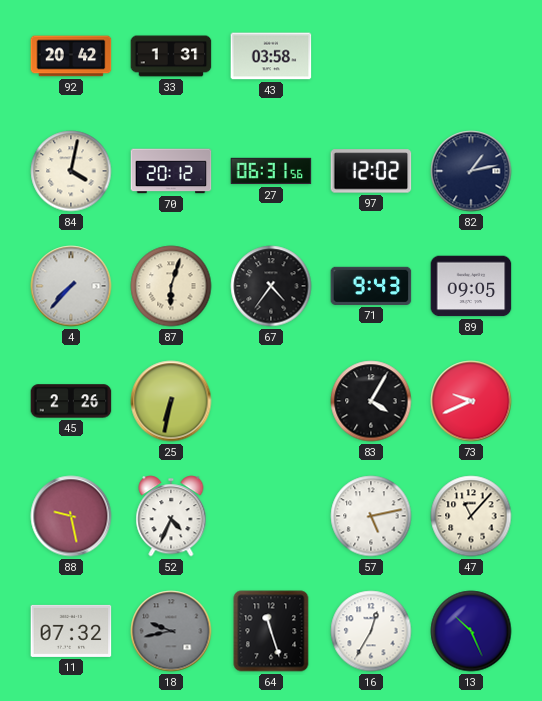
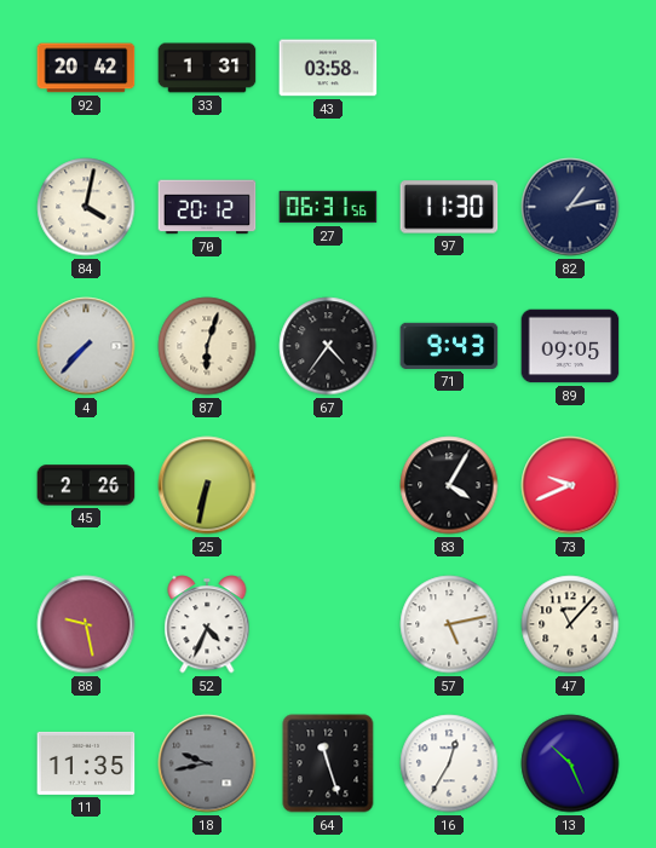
97: 12:02 -> 11:30 (449, 207)
11: 07:32 -> 11:35 (86, 763)
